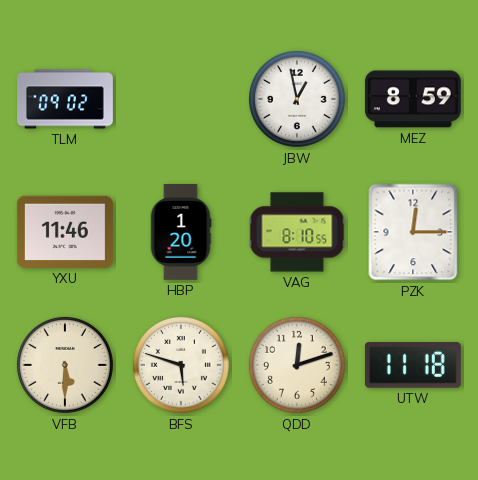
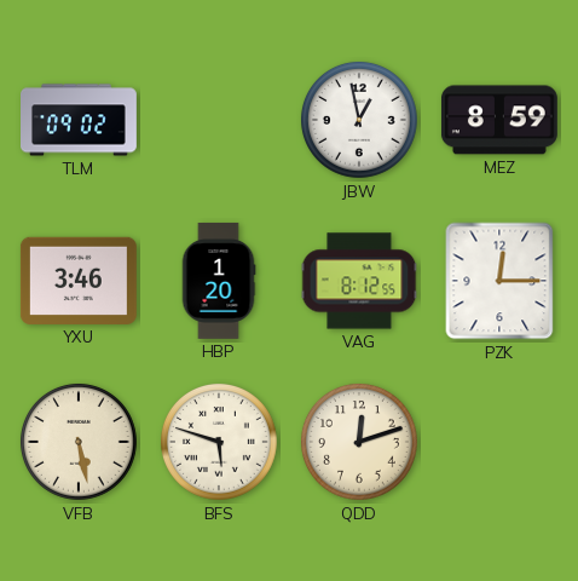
YXU: 11:46 -> 3:46 (79, 281)
VAG: 8:10 -> 8:12 (359, 281)
VFB: 5:30 -> 5:28 (79, 442)
UTW: 11:18 -> none (413, 365)
